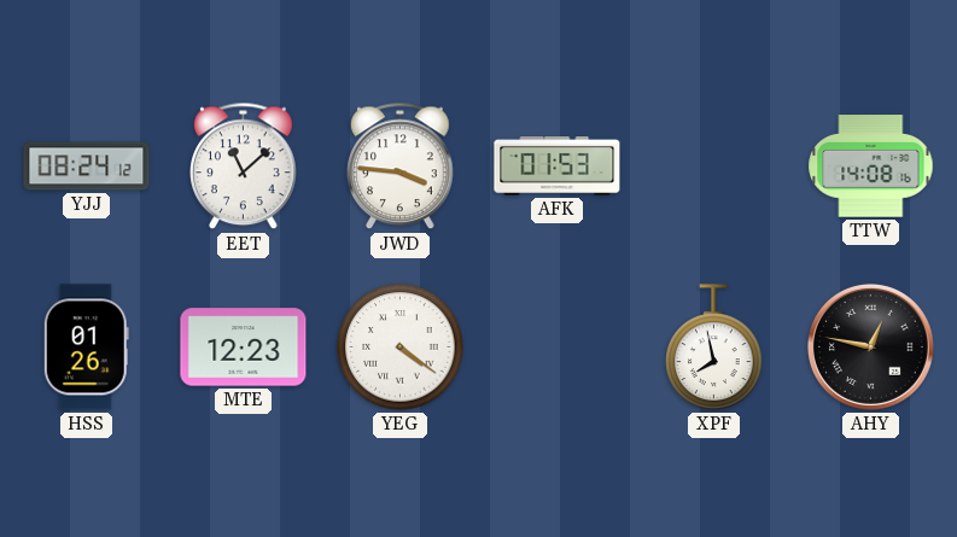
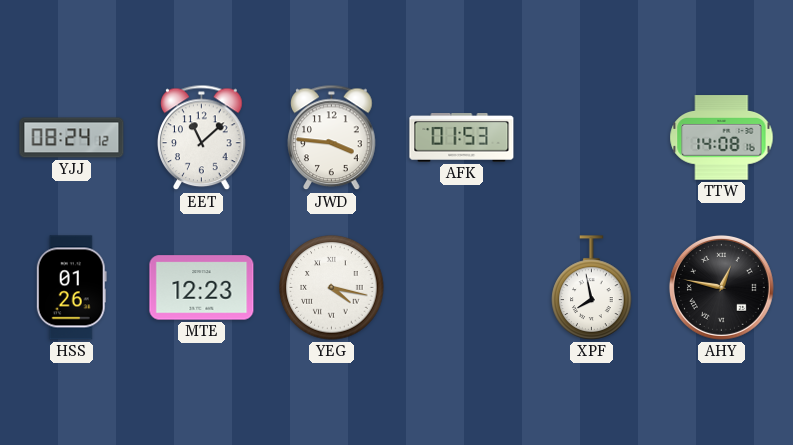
YEG: 4:21 -> 4:17 (332, 288)
